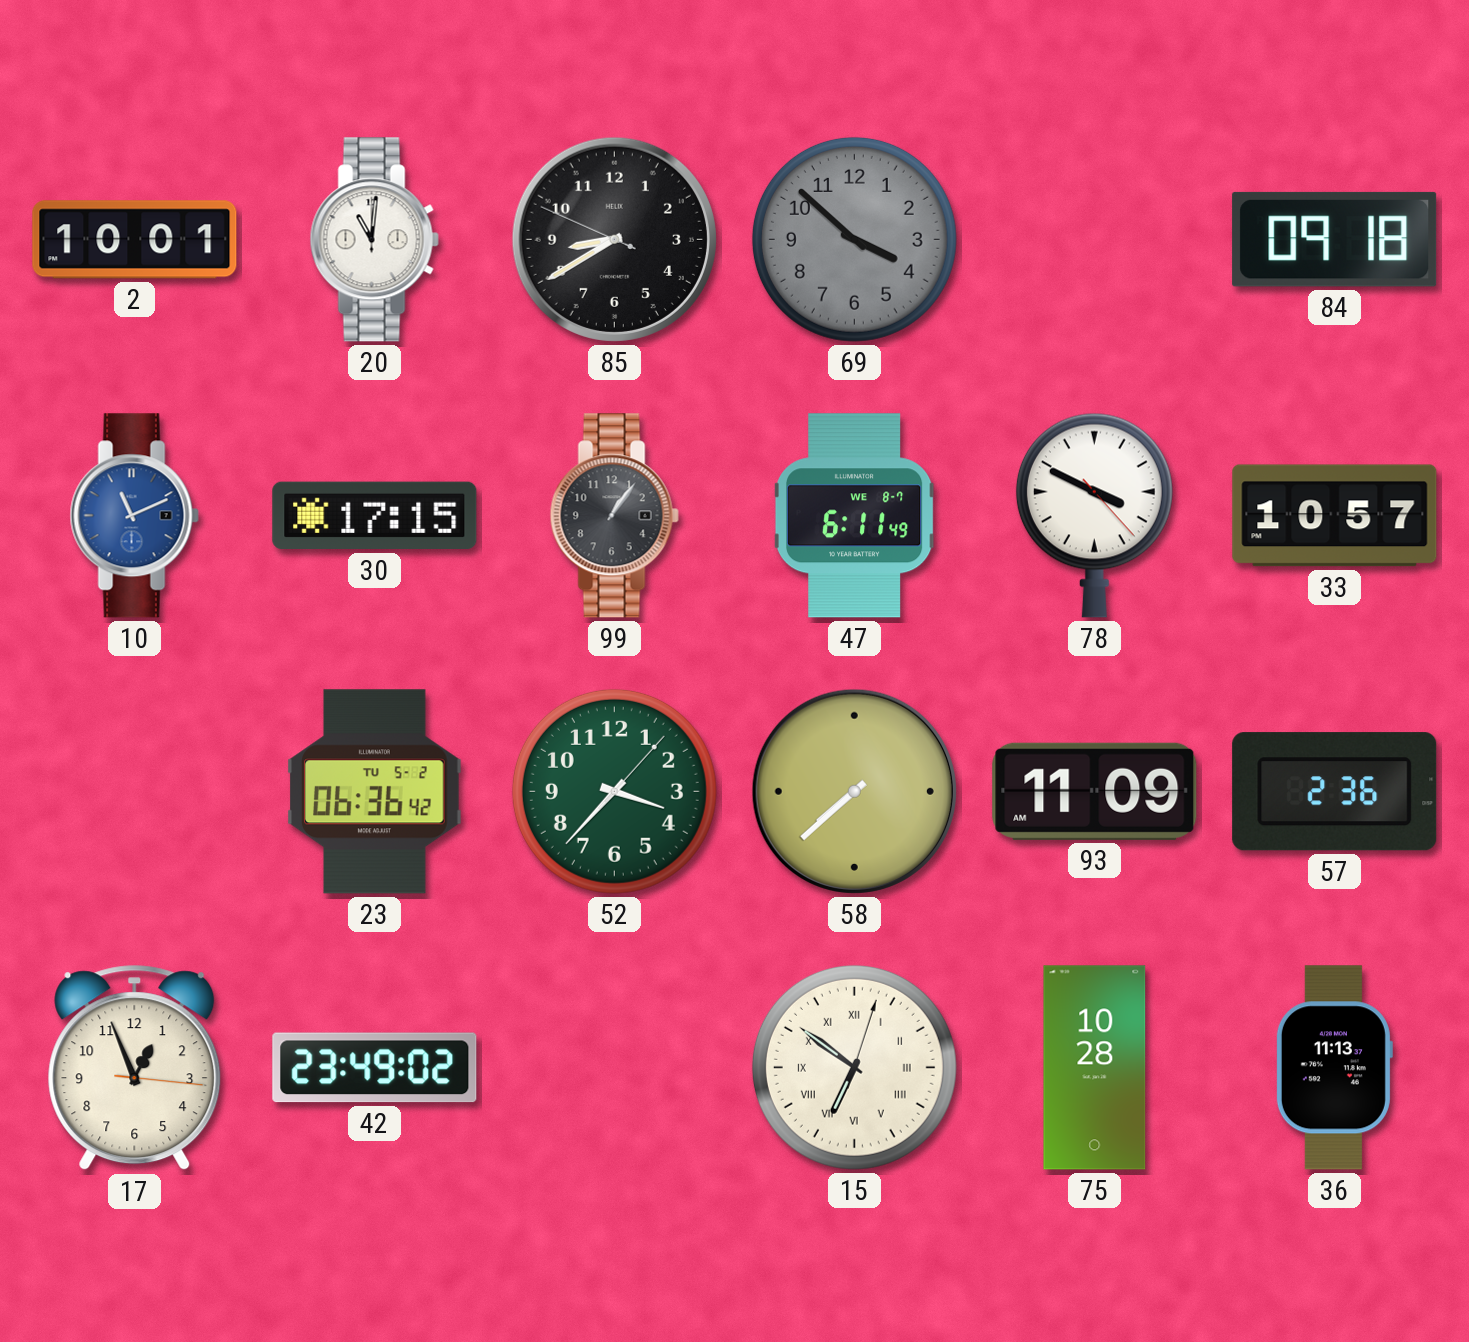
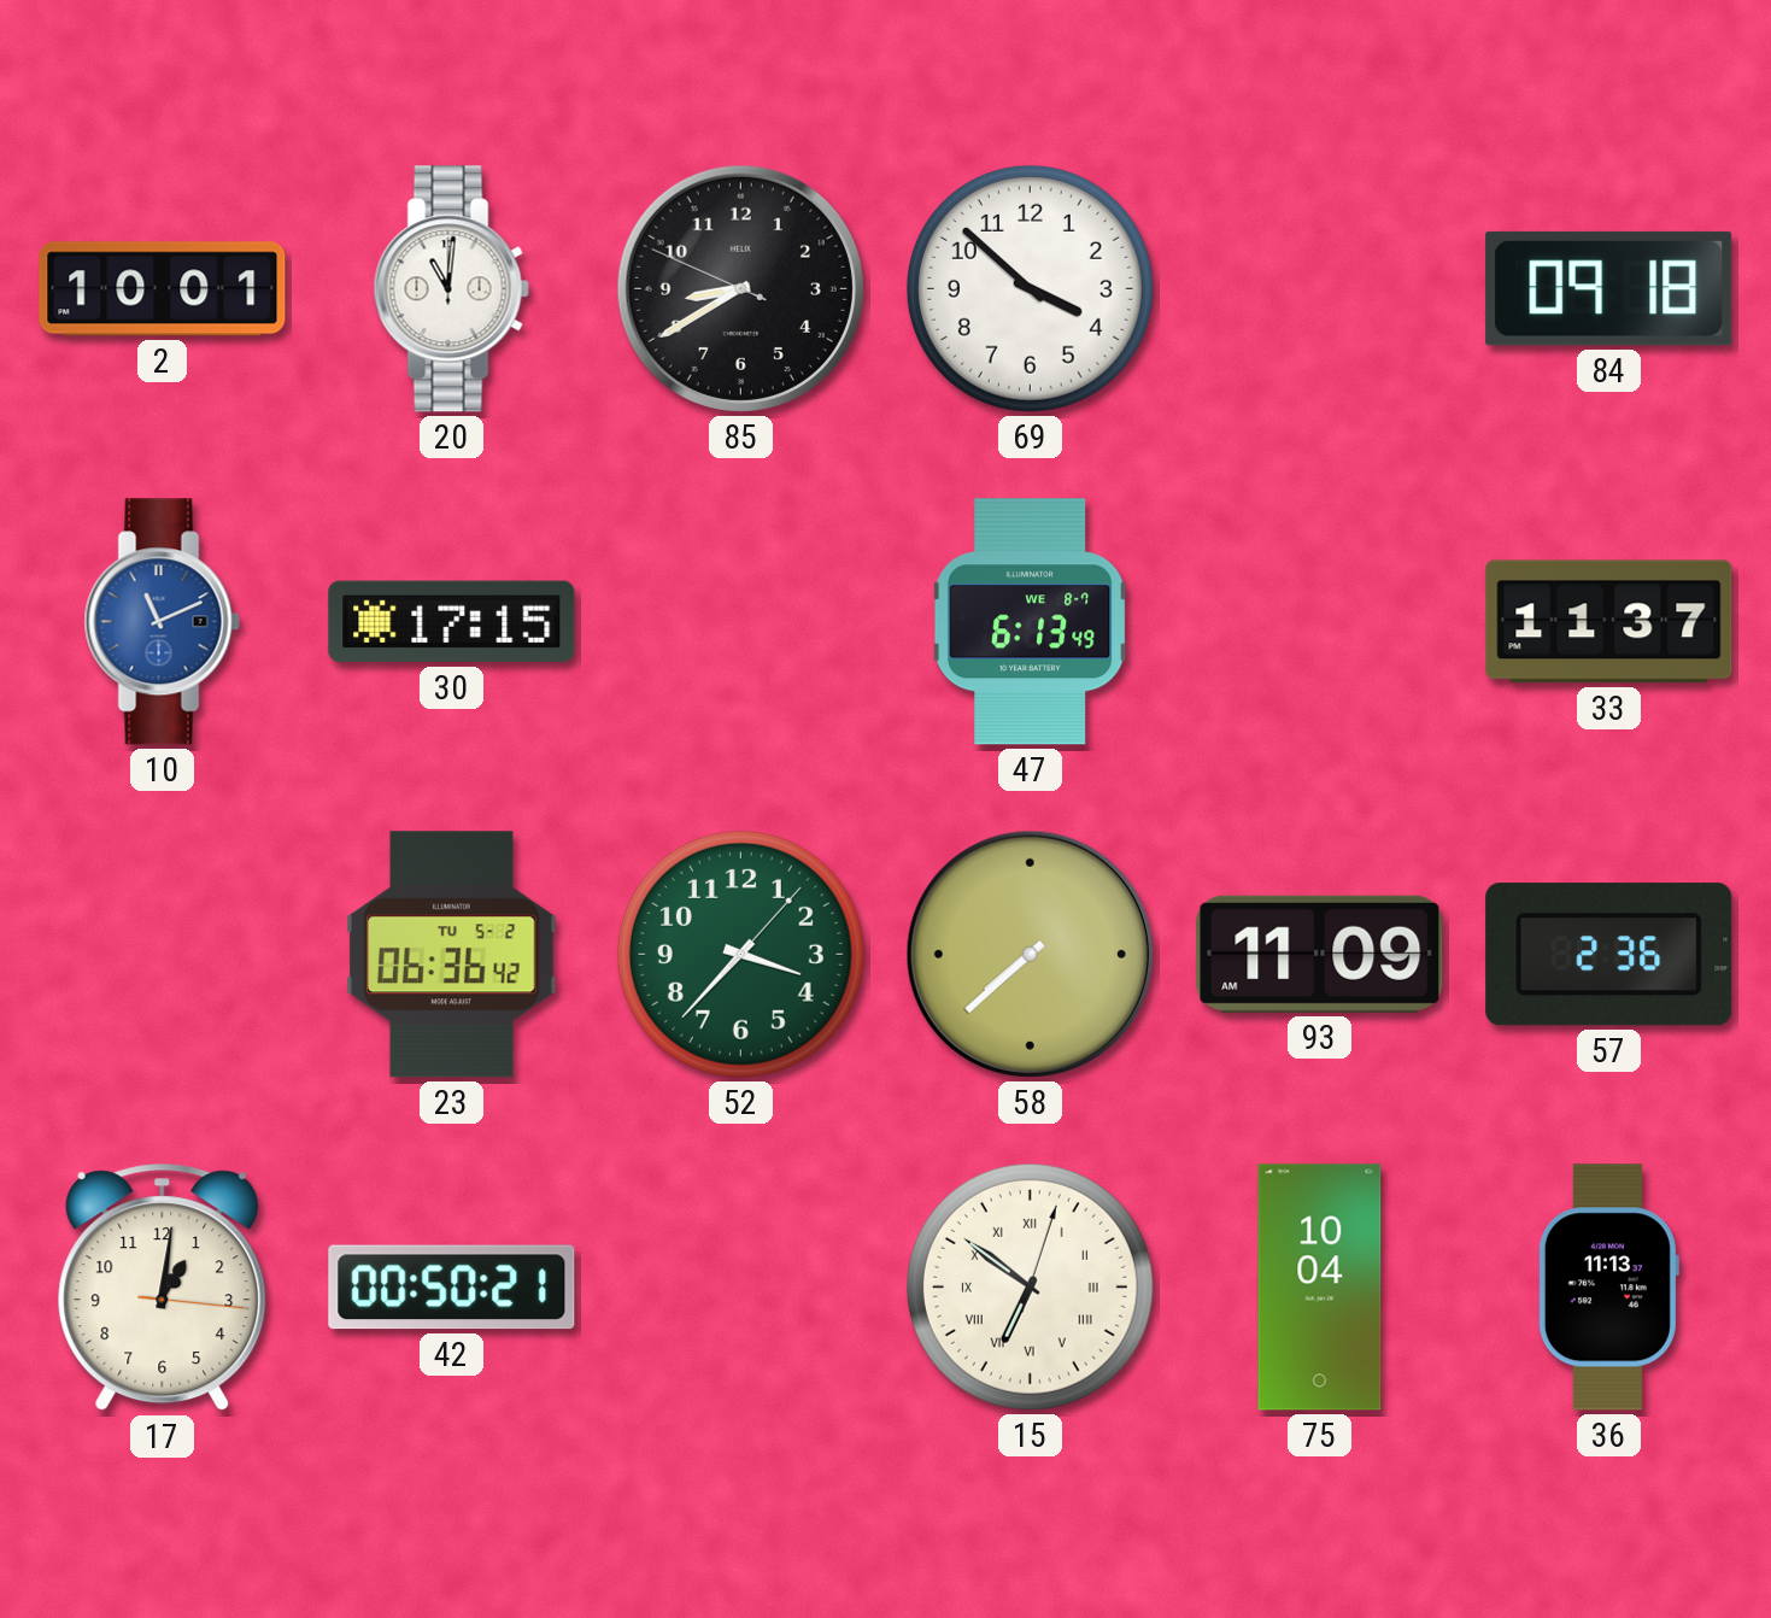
69 dial: grey -> white (1030, 288)
99: 1:06 -> none (614, 516)
47: 6:11 -> 6:13 (1030, 622)
78: 3:49 -> none (1094, 515)
33: 10:57 -> 11:37 (1609, 622)
17: 12:56 -> 1:01 (163, 1288)
42: 23:49 -> 00:50 (452, 1288)
75: 10:28 -> 10:04 (1320, 1288)
